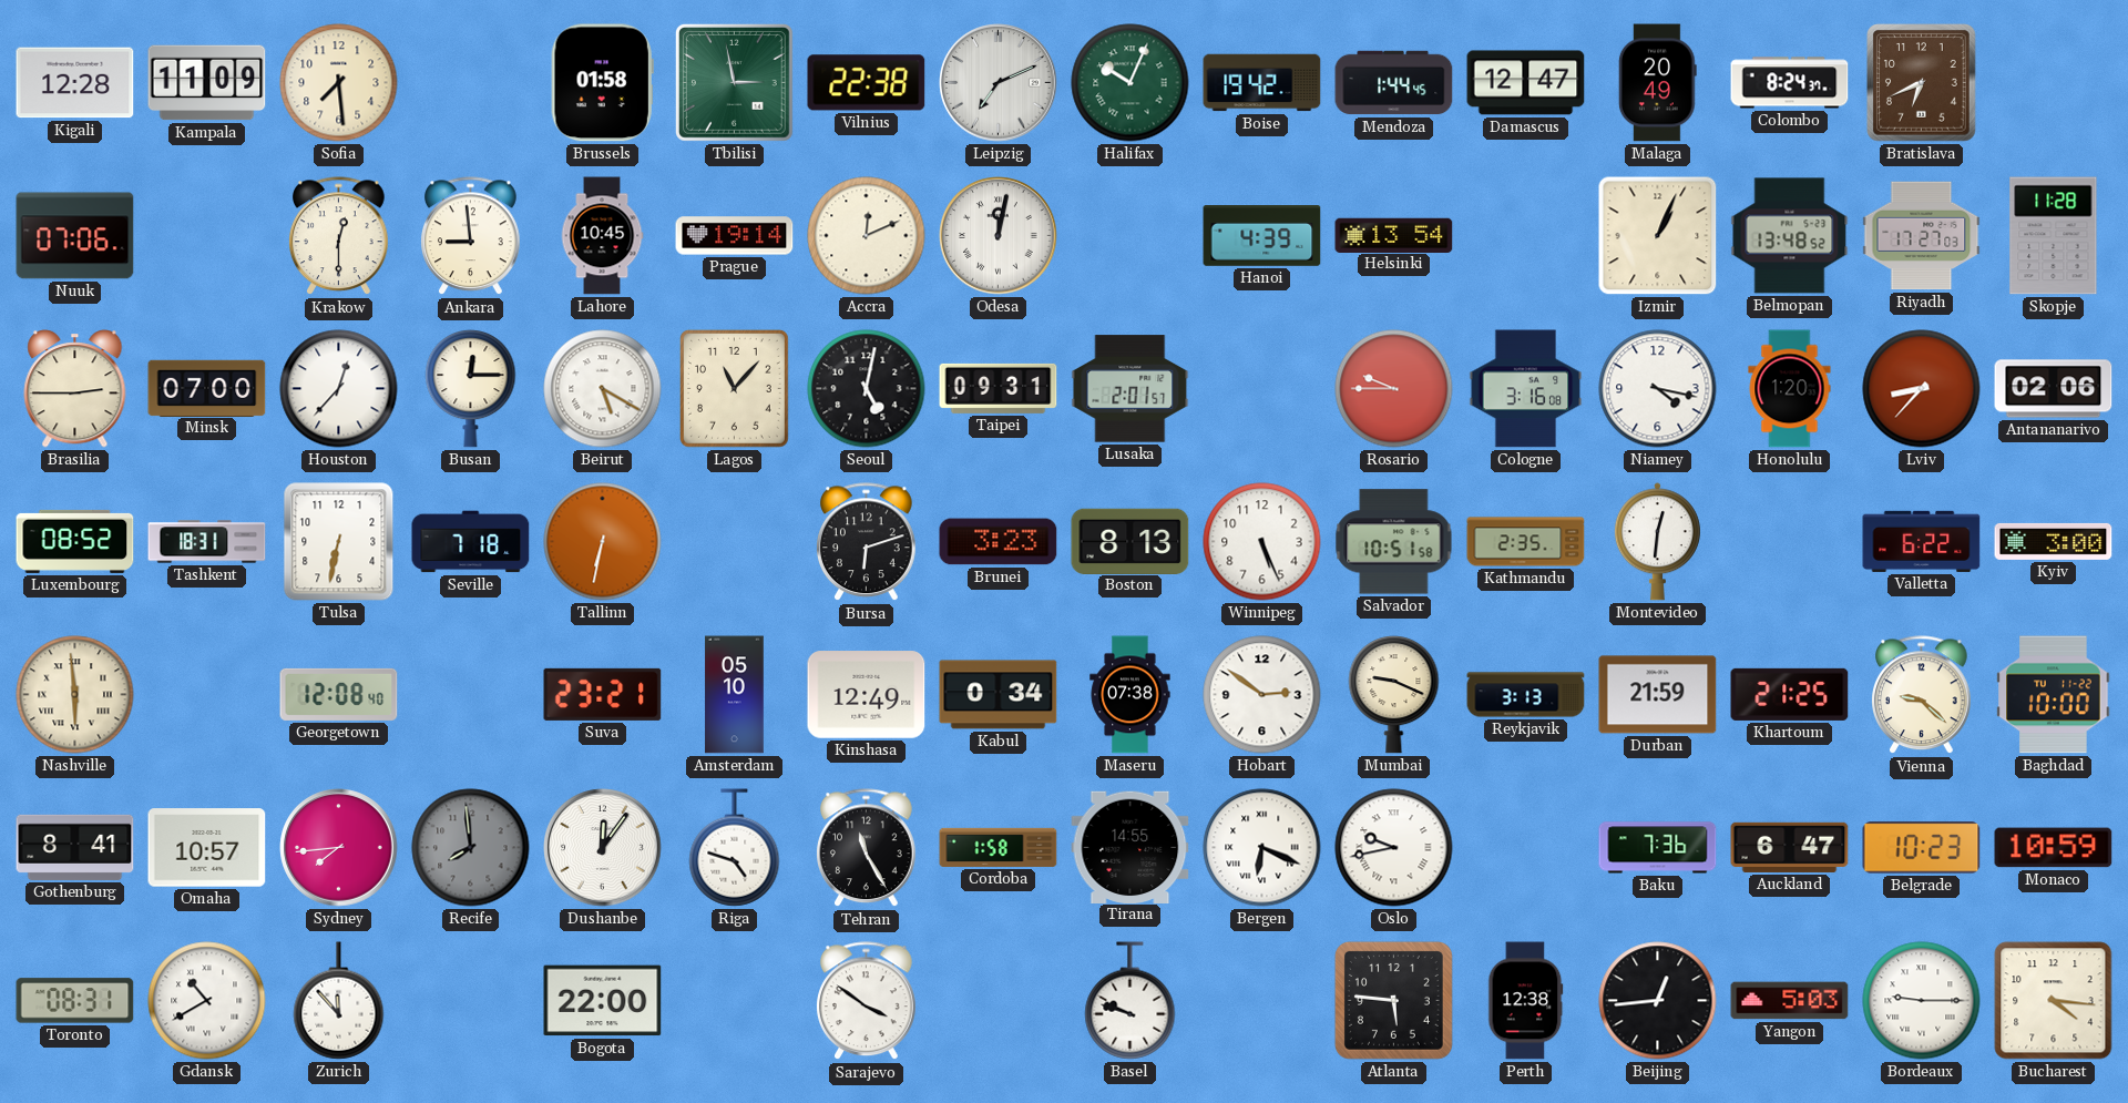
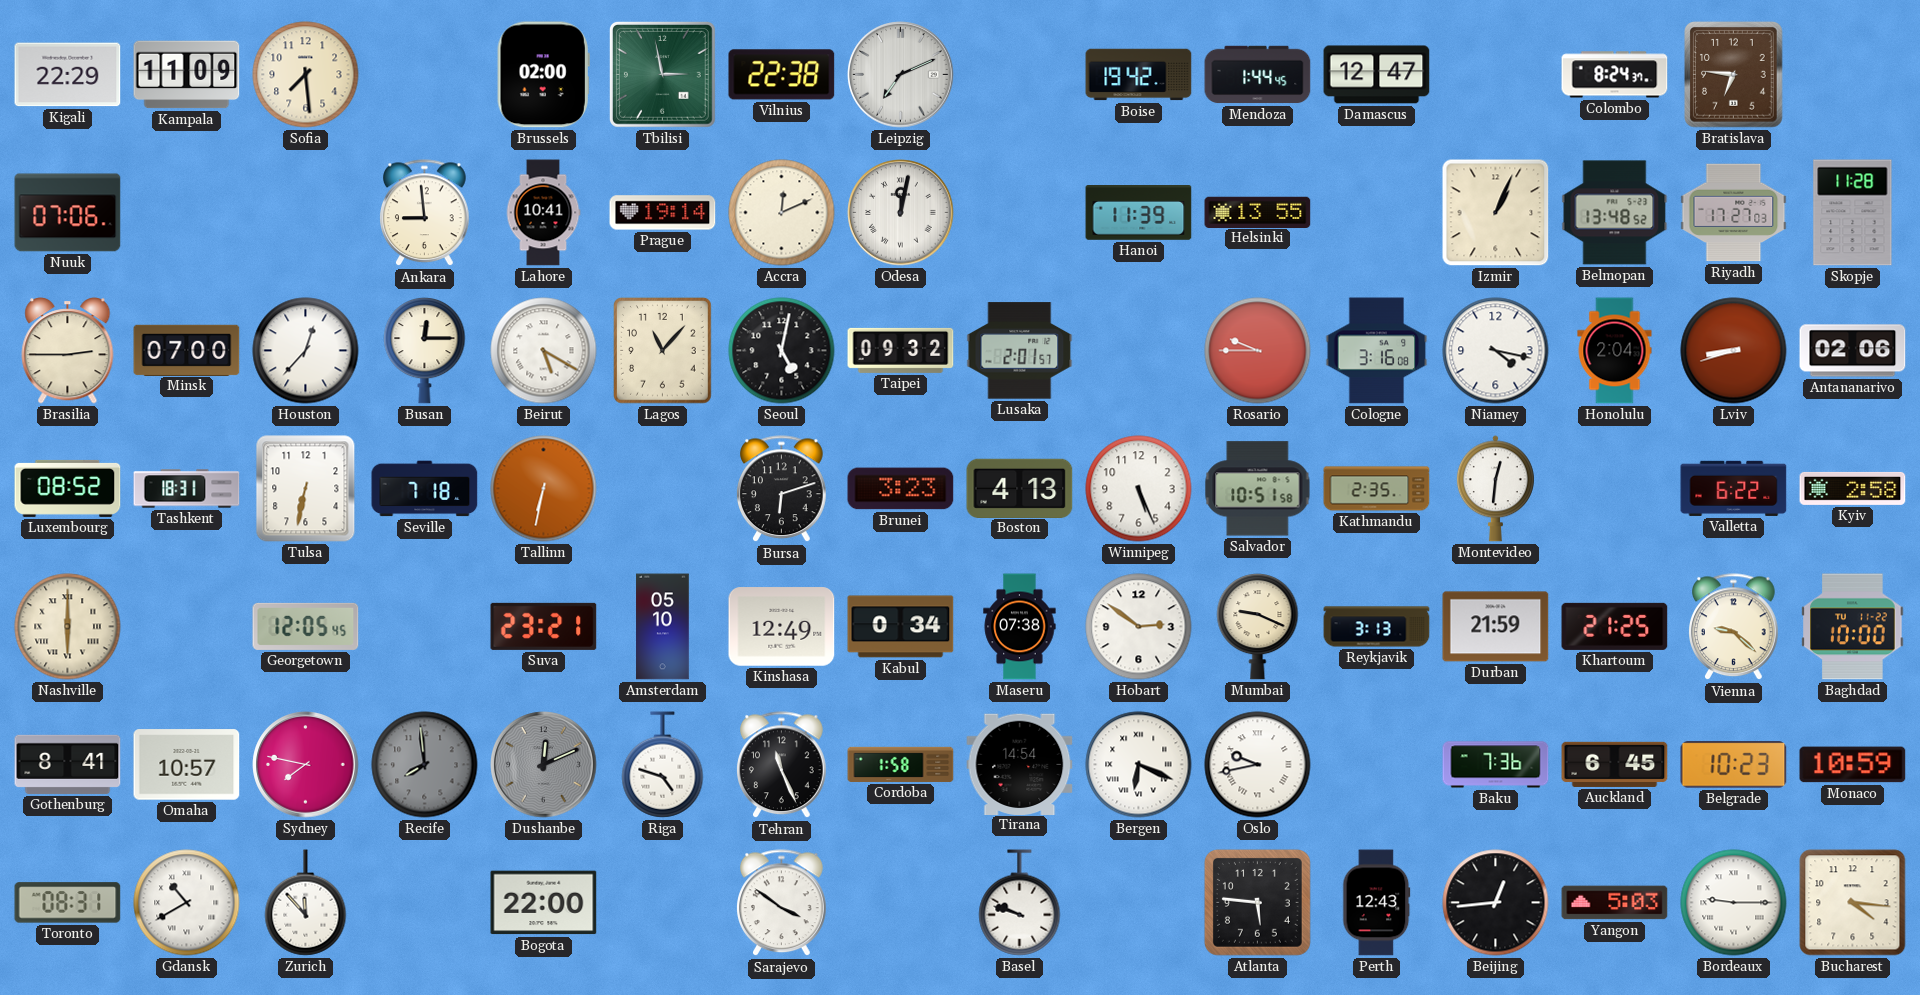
Kigali: 12:28 -> 22:29 (68, 75)
Brussels: 01:58 -> 02:00 (543, 75)
Halifax: 10:04 -> none (1130, 83)
Malaga: 20:49 -> none (1657, 83)
Bratislava: 6:41 -> 6:46 (1734, 75)
Krakow: 12:30 -> none (339, 236)
Lahore: 10:45 -> 10:41 (543, 213)
Hanoi: 4:39 -> 11:39 (1139, 213)
Helsinki: 13:54 -> 13:55 (1258, 212)
Taipei: 09:31 -> 09:32 (901, 350)
Honolulu: 1:20 -> 2:04 (1615, 351)
Lviv: 8:37 -> 8:42 (1734, 351)
Boston: 8:13 -> 4:13 (1020, 488)
Kyiv: 3:00 -> 2:58 (1853, 488)
Nashville: 5:59 -> 6:00 (68, 627)
Georgetown: 12:08 -> 12:05 (306, 626)
Sydney: 7:44 -> 7:47 (306, 765)
Dushanbe: 12:06 -> 12:11 (544, 765)
Dushanbe dial: white -> grey (544, 765)
Tehran: 11:25 -> 11:26 (782, 765)
Tirana: 14:55 -> 14:54 (1020, 764)
Auckland: 6:47 -> 6:45 (1615, 764)
Perth: 12:38 -> 12:43 (1377, 903)
